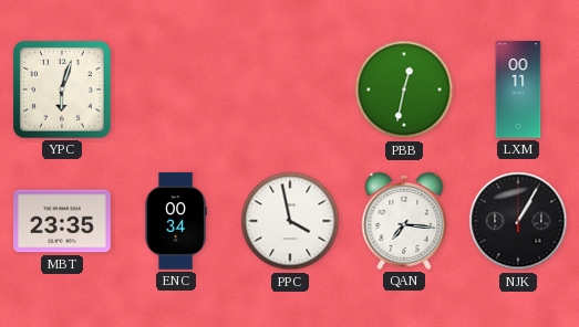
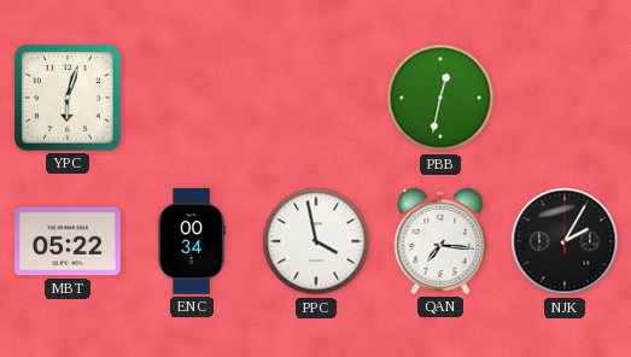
LXM: 00:11 -> none (518, 89)
MBT: 23:35 -> 05:22 (68, 241)
NJK: 1:05 -> 2:05 (565, 241)
